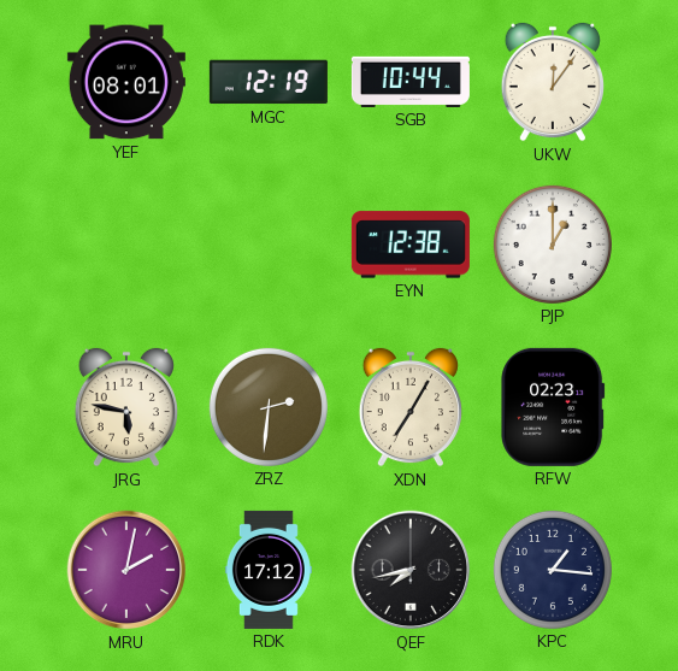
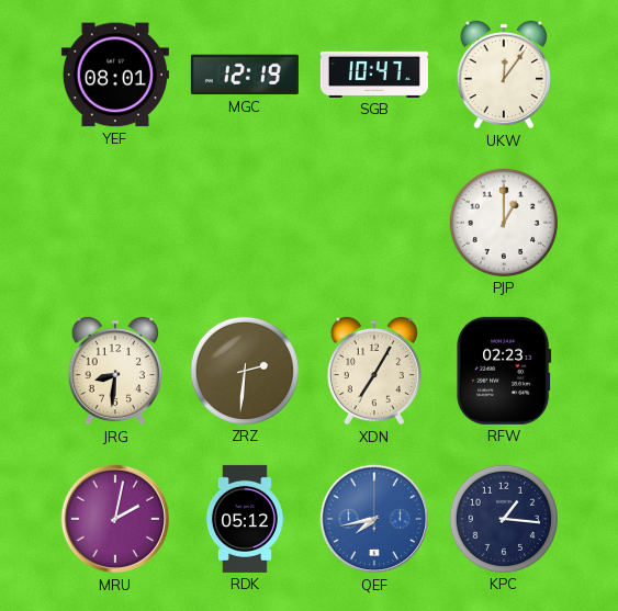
SGB: 10:44 -> 10:47 (374, 75)
EYN: 12:38 -> none (411, 245)
JRG: 5:47 -> 8:31 (114, 371)
RDK: 17:12 -> 05:12 (245, 519)
QEF dial: black -> blue (374, 519)
